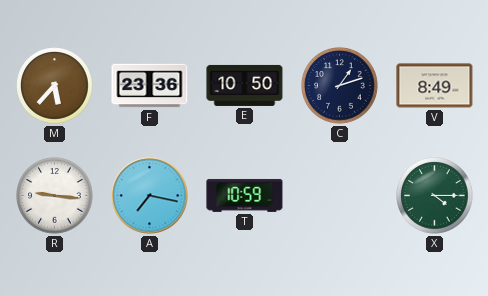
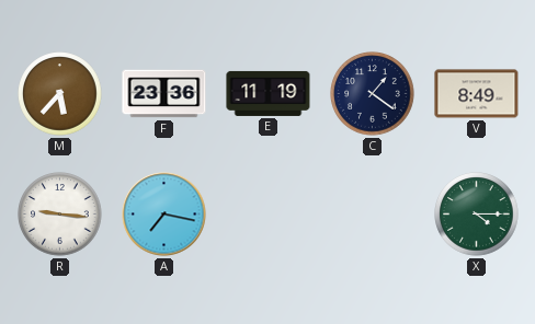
E: 10:50 -> 11:19 (269, 93)
C: 1:12 -> 1:21 (373, 94)
T: 10:59 -> none (245, 195)
